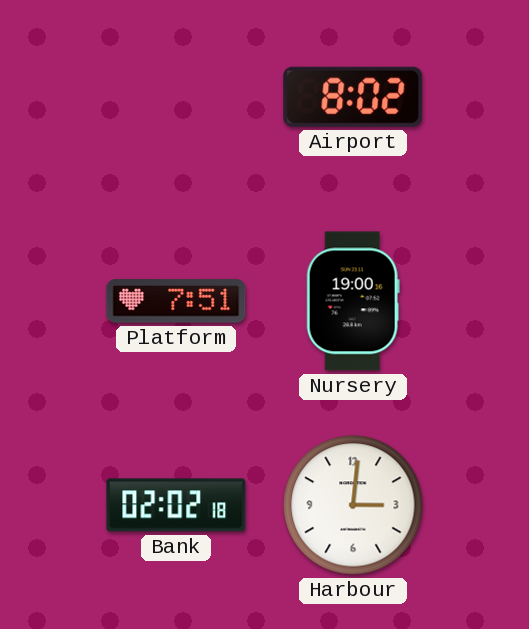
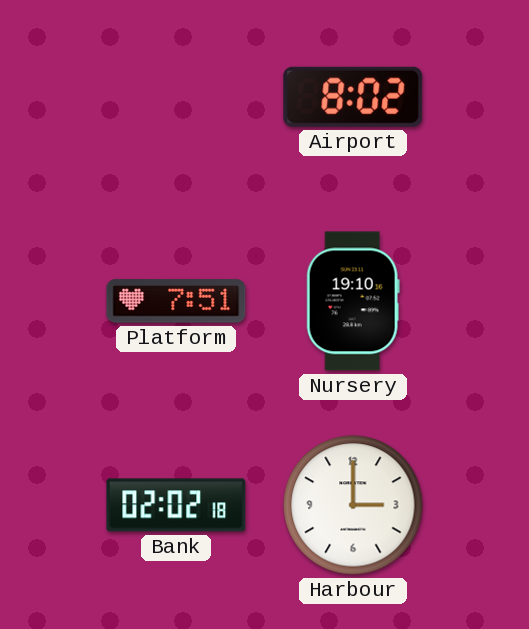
Nursery: 19:00 -> 19:10 (353, 301)
Harbour: 3:01 -> 3:00 (353, 505)
